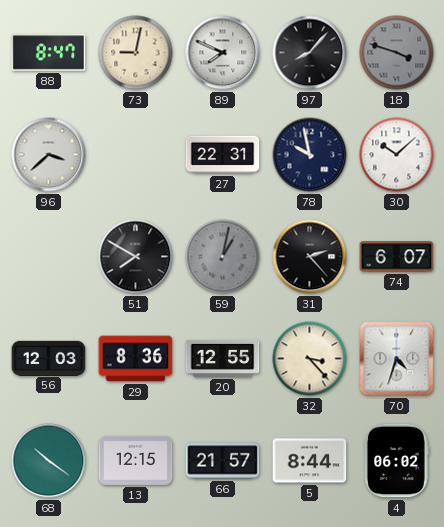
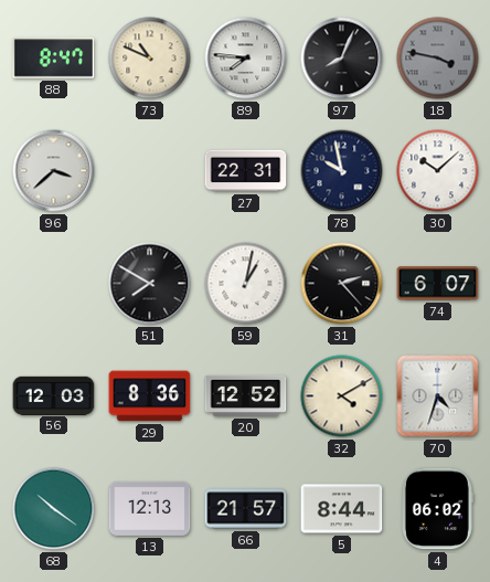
73: 9:02 -> 10:49 (150, 59)
89: 7:49 -> 7:46 (246, 59)
97: 8:07 -> 8:04 (342, 59)
18: 3:48 -> 3:47 (438, 59)
59 dial: grey -> white (246, 284)
20: 12:55 -> 12:52 (246, 395)
32: 3:23 -> 4:10 (342, 396)
13: 12:15 -> 12:13 (150, 508)
